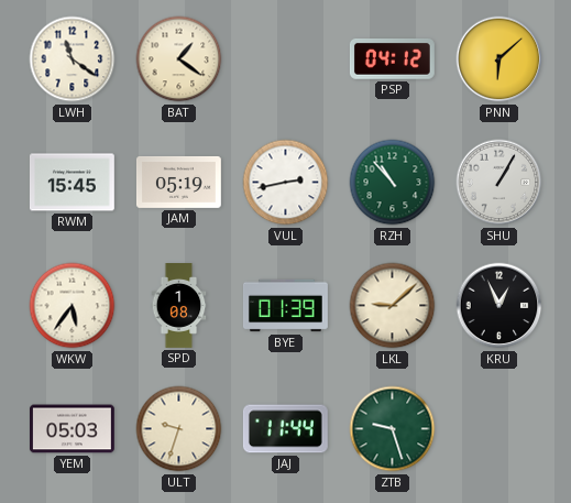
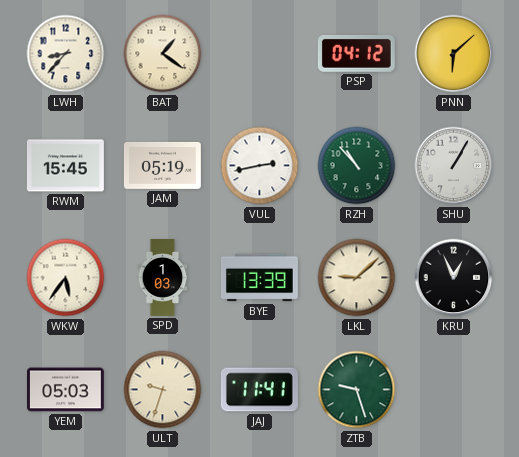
LWH: 11:21 -> 8:37 (66, 54)
SPD: 1:08 -> 1:03 (163, 278)
BYE: 01:39 -> 13:39 (260, 278)
JAJ: 11:44 -> 11:41 (259, 390)
